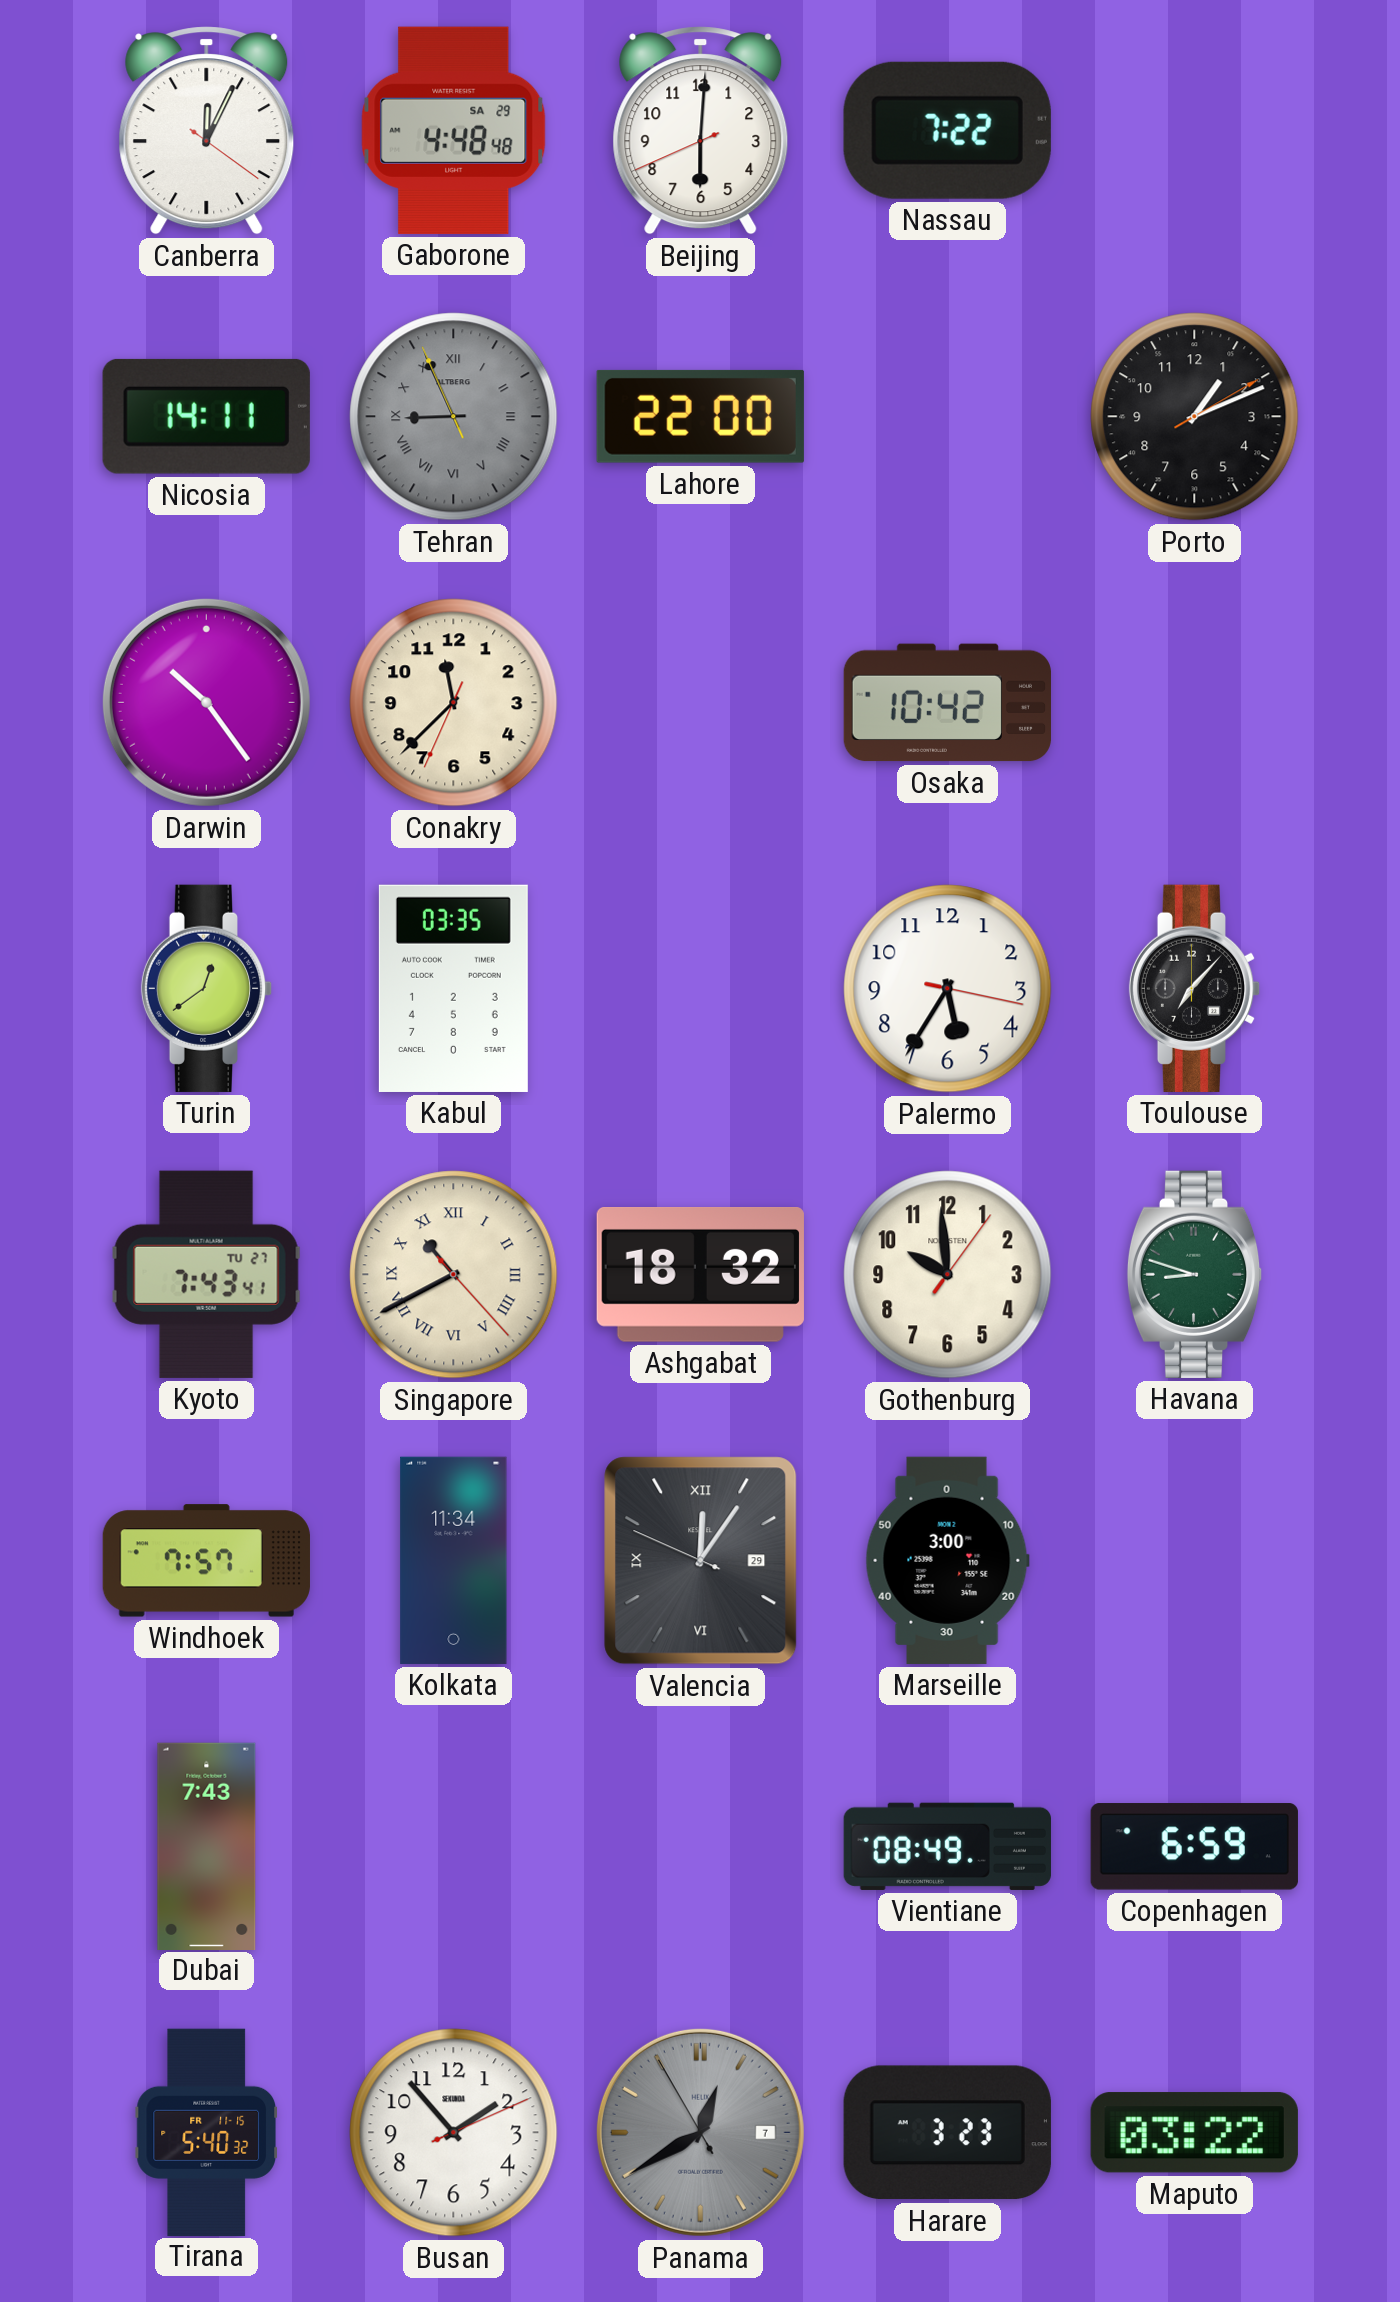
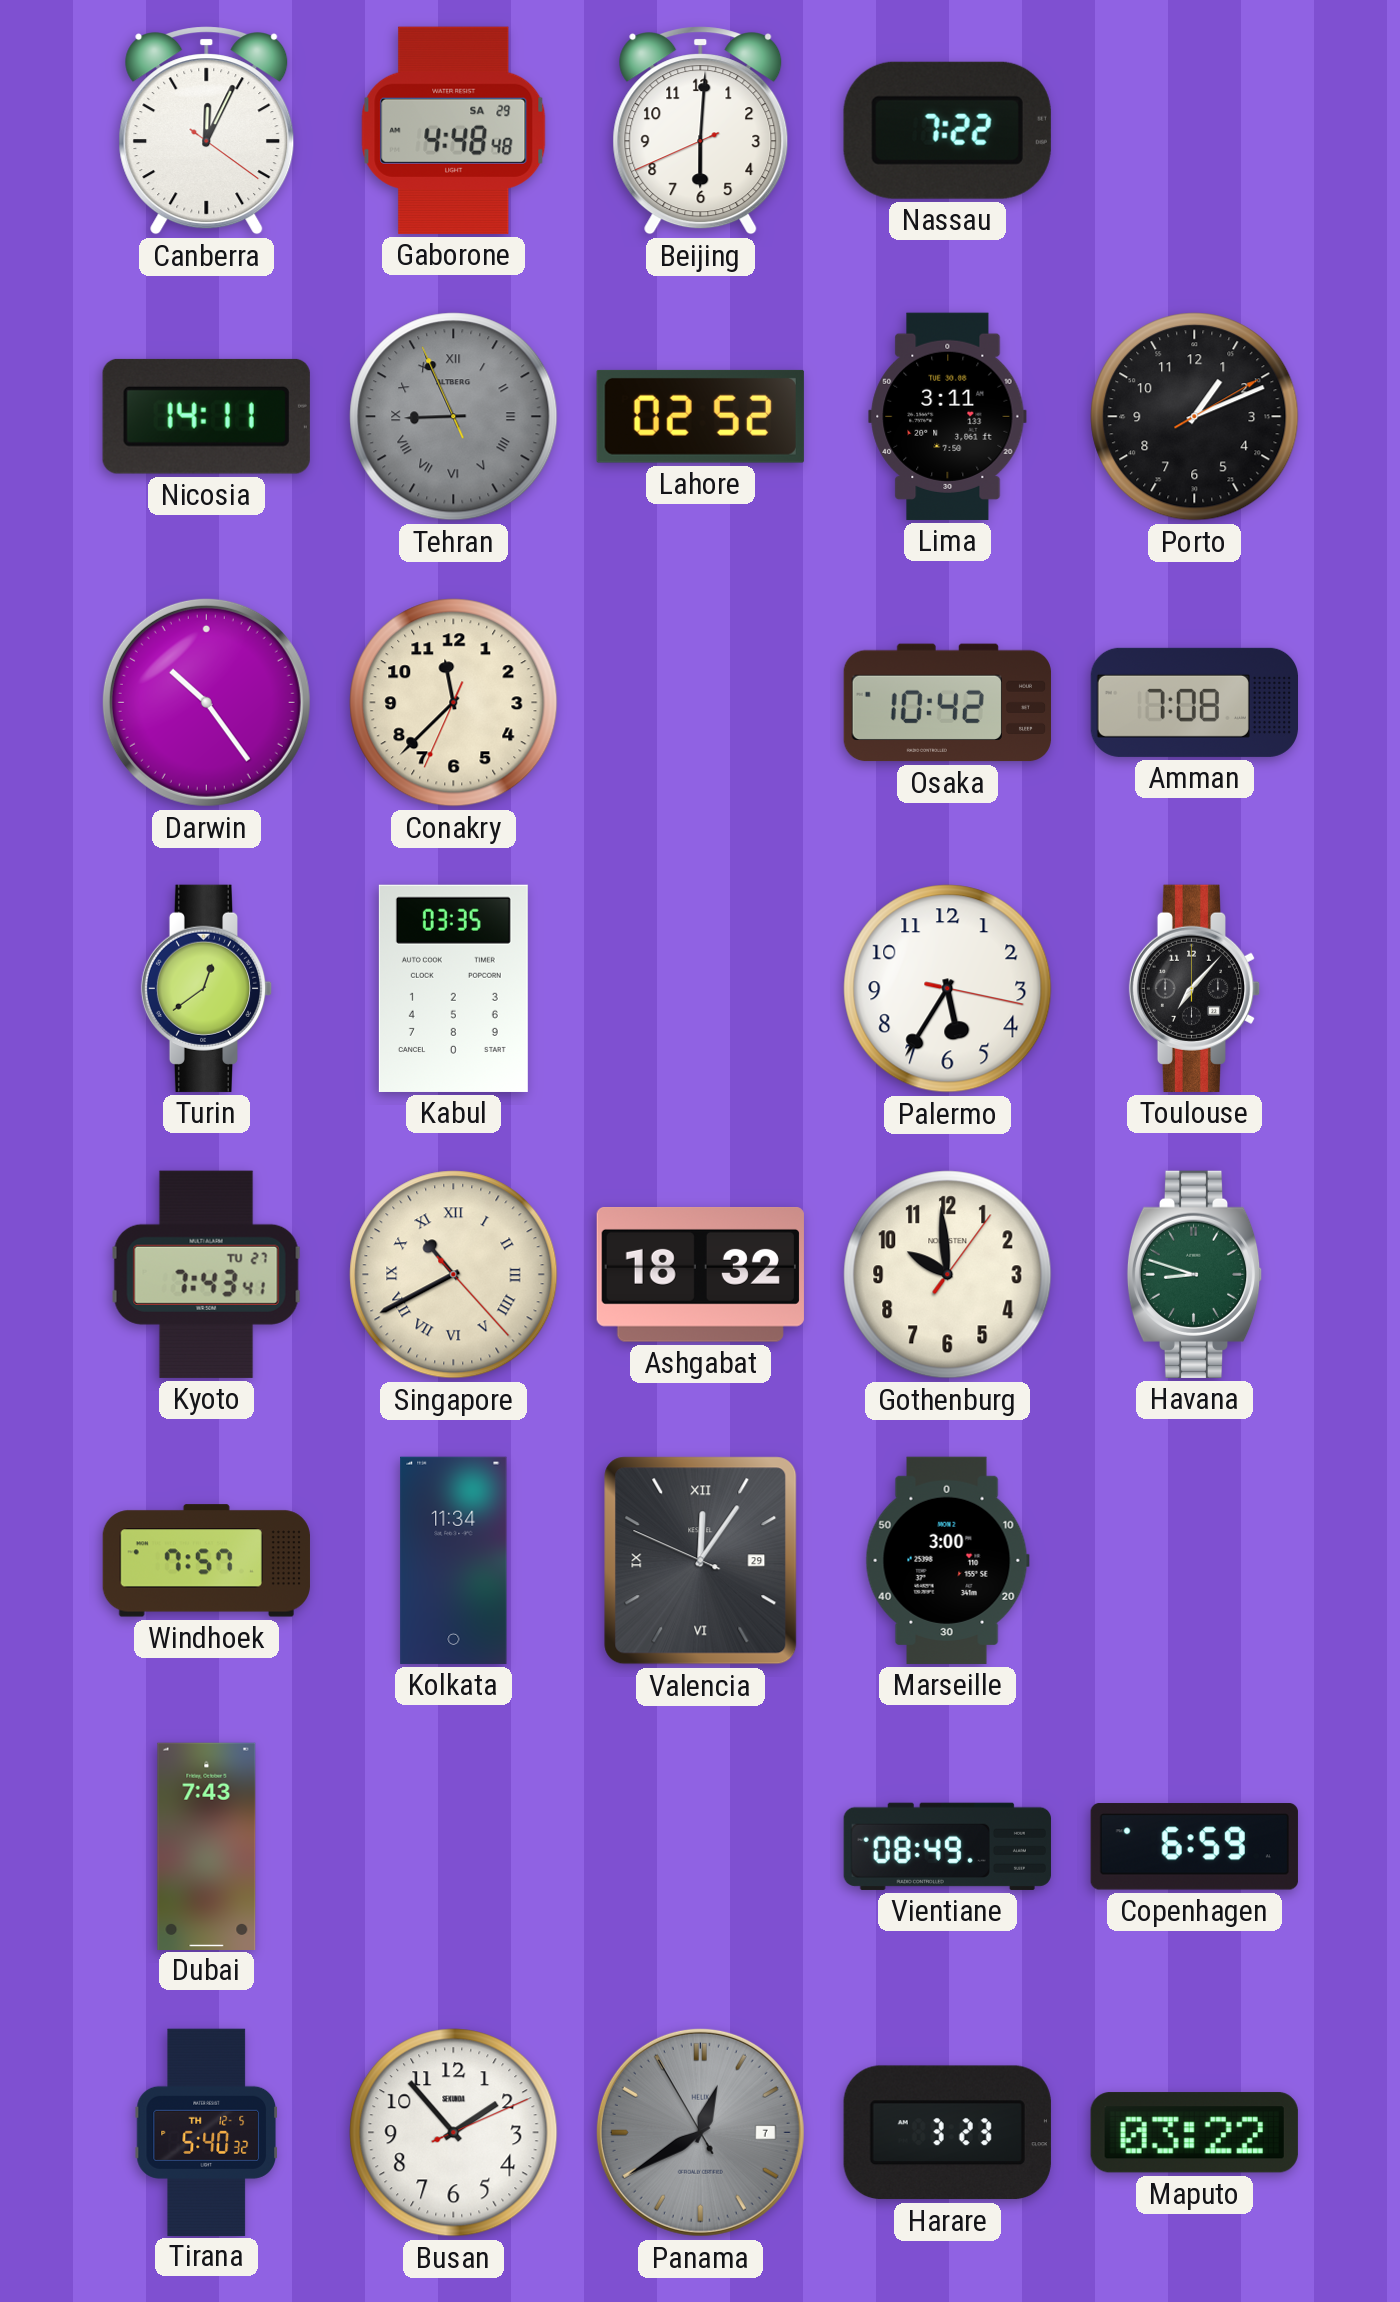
Lahore: 22:00 -> 02:52 (700, 416)
Lima: none -> 3:11 (948, 416)
Amman: none -> 7:08 (1194, 702)
Tirana date: FR 11-15 -> TH 12-5 (206, 2132)
